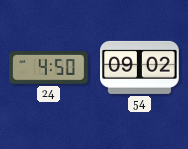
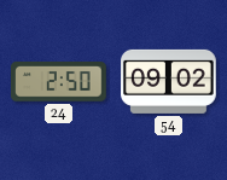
24: 4:50 -> 2:50 (59, 82)
